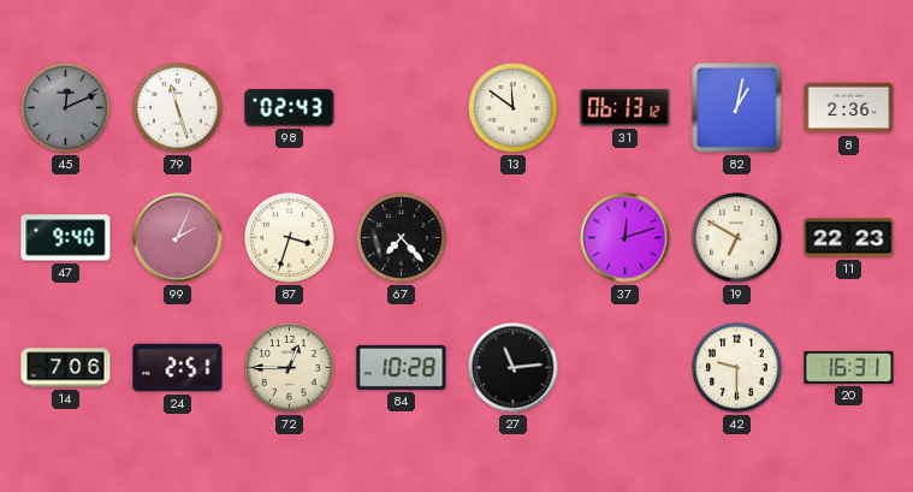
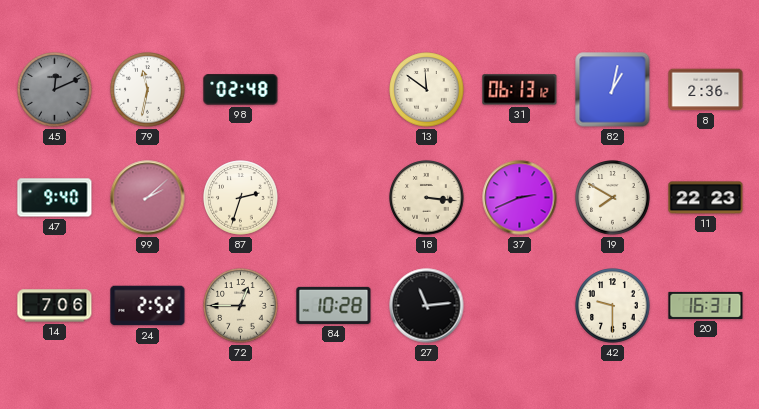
79: 11:27 -> 11:32 (148, 90)
98: 02:43 -> 02:48 (241, 90)
99: 2:04 -> 2:08 (148, 198)
87: 3:33 -> 2:33 (241, 198)
67: 7:23 -> none (402, 238)
18: none -> 3:16 (427, 198)
37: 12:12 -> 2:41 (520, 198)
19: 6:50 -> 7:50 (613, 198)
24: 2:51 -> 2:52 (148, 306)
